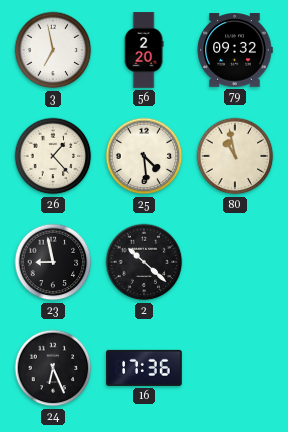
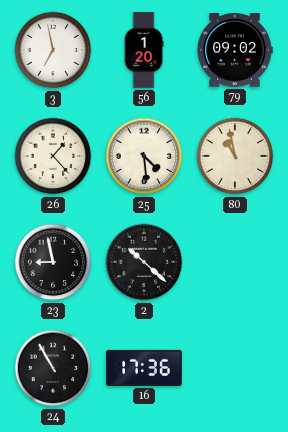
56: 2:20 -> 1:20 (144, 50)
79: 09:32 -> 09:02 (235, 50)
24: 6:26 -> 10:55 (53, 368)
